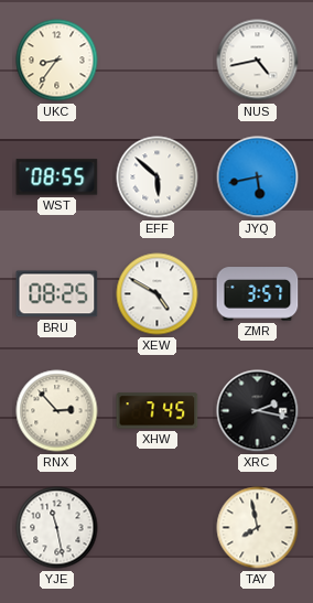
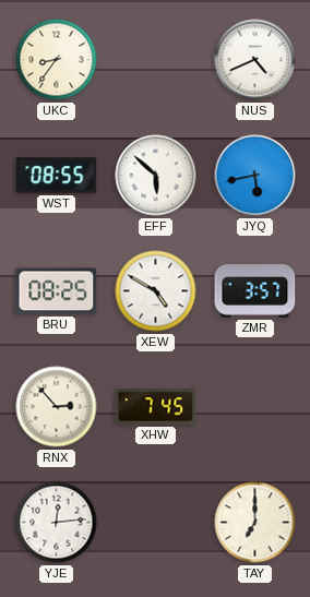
NUS: 4:43 -> 4:41 (255, 60)
XRC: 2:17 -> none (258, 411)
YJE: 11:28 -> 12:14 (57, 523)
TAY: 7:58 -> 7:00 (255, 523)
